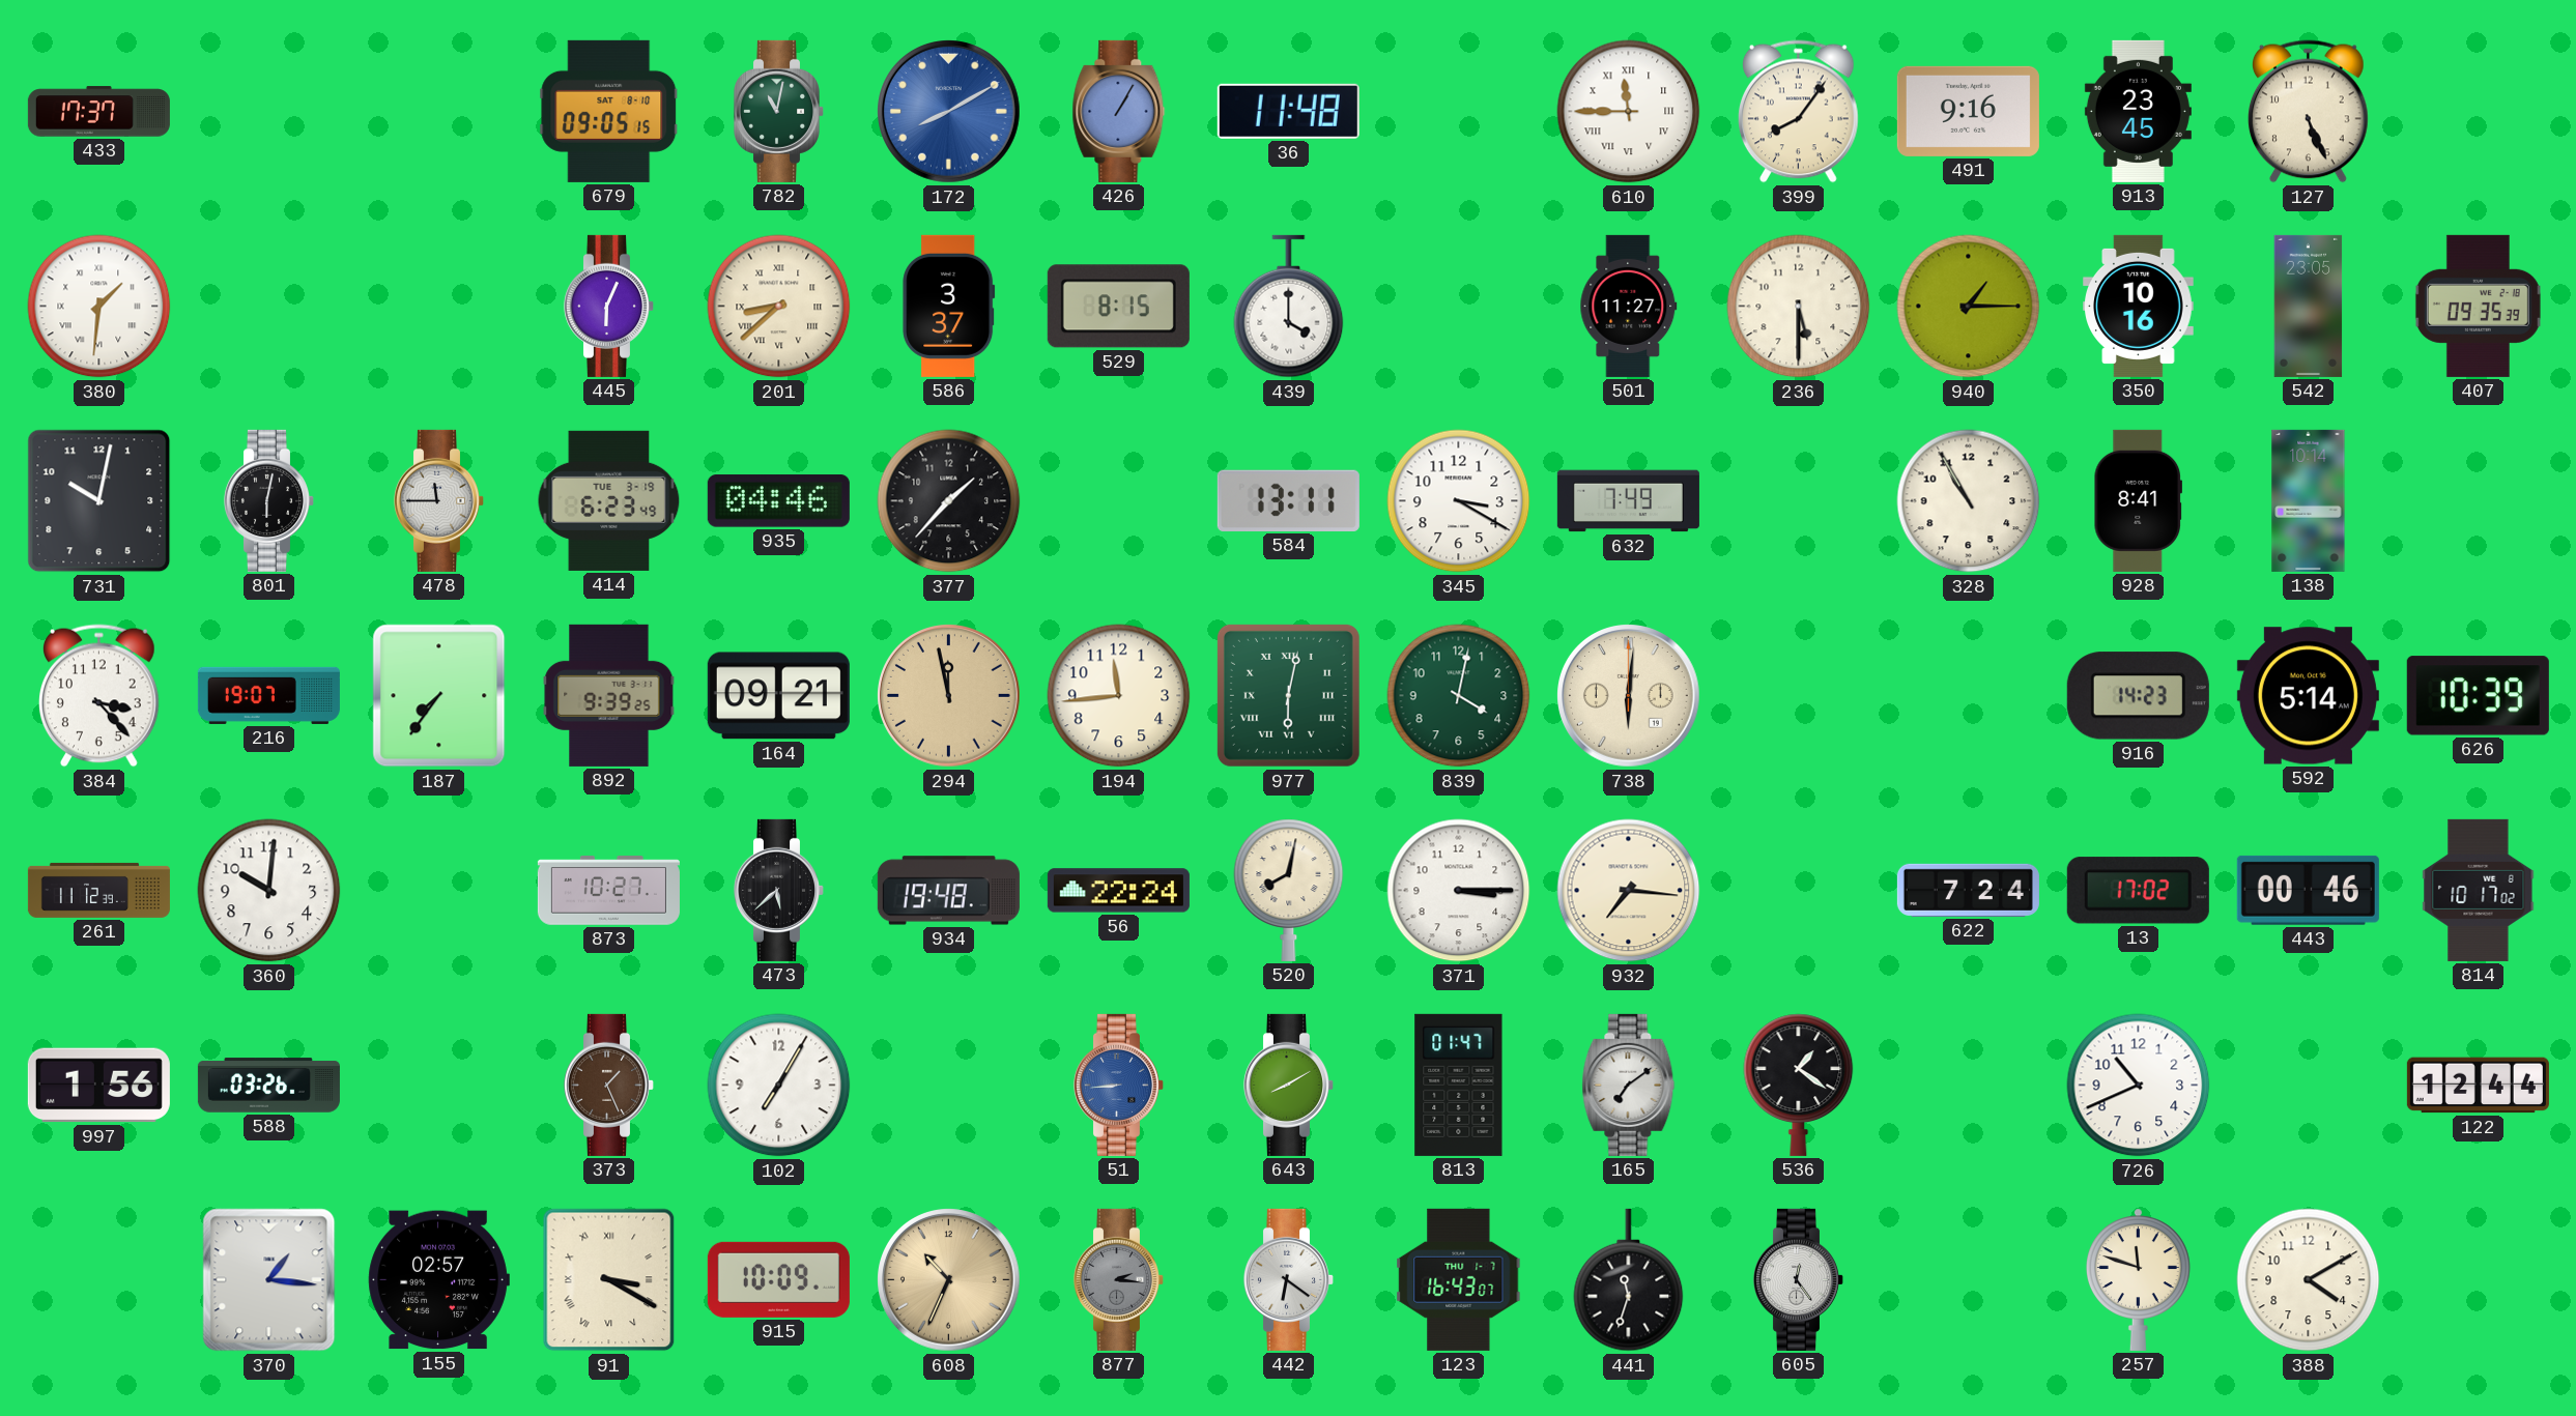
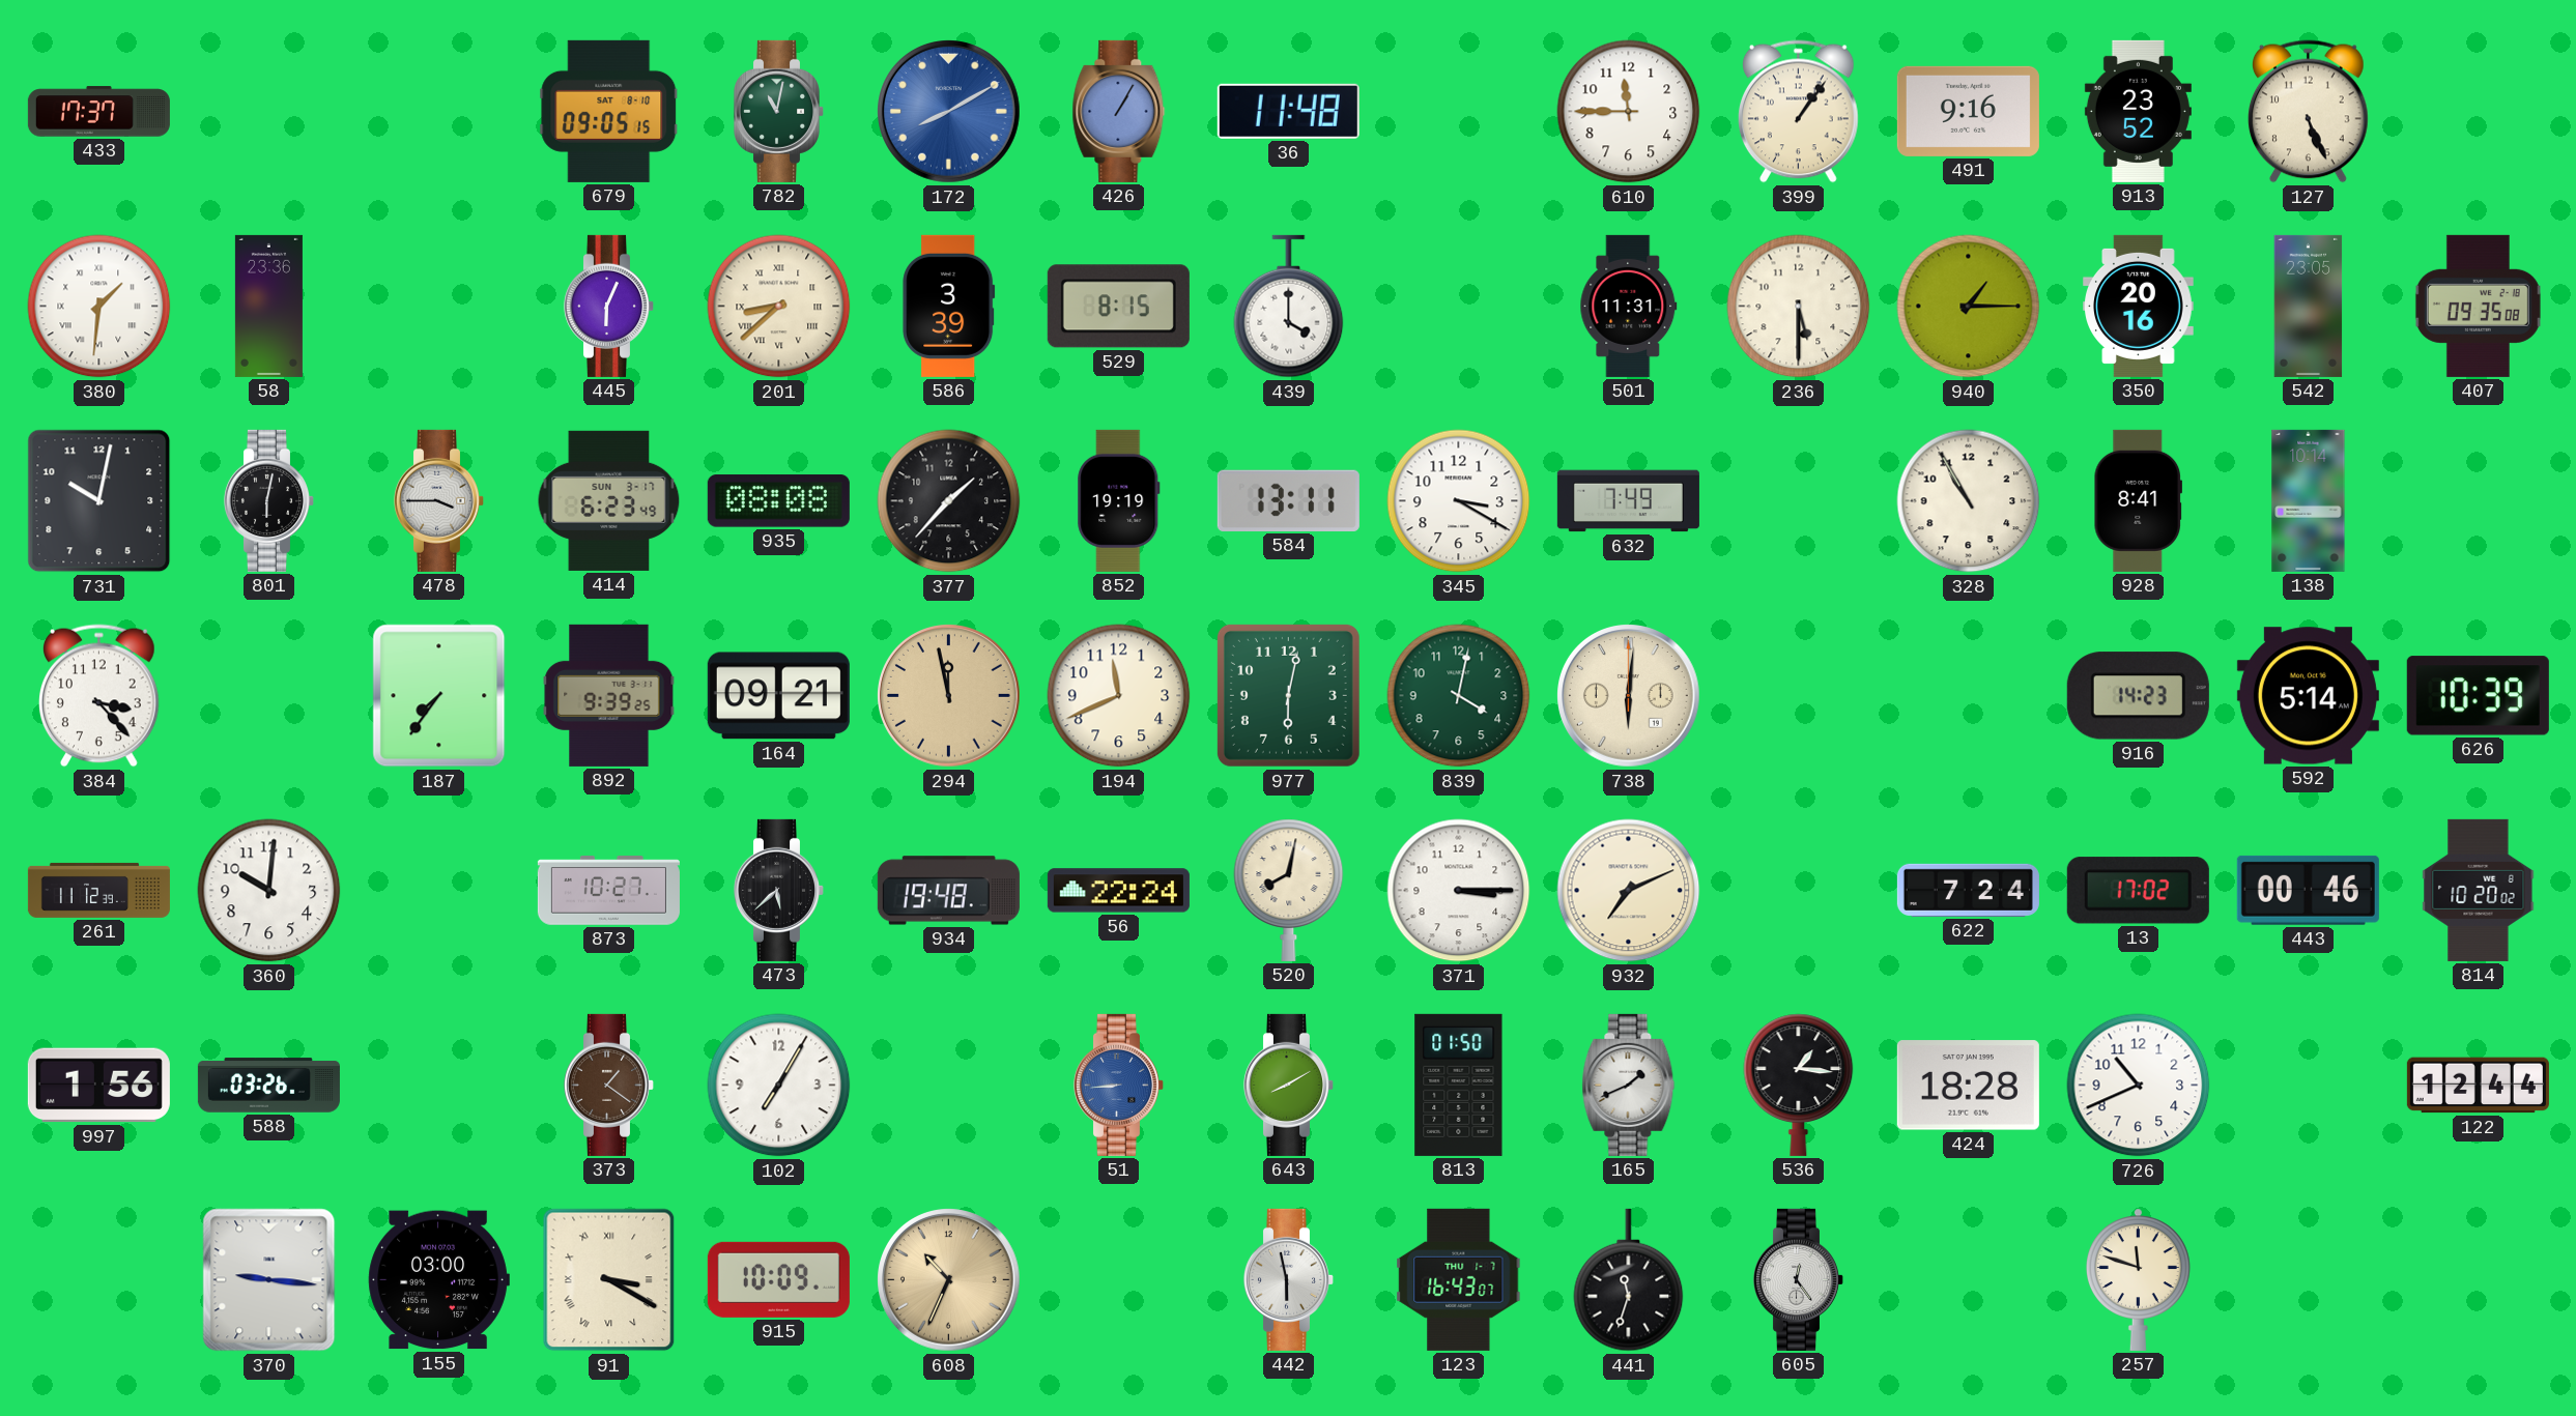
610 numerals: Roman -> Arabic (1629, 112)
399: 8:06 -> 1:06 (1798, 112)
913: 23:45 -> 23:52 (2138, 111)
58: none -> 23:36 (268, 306)
586: 3:37 -> 3:39 (949, 306)
501: 11:27 -> 11:31 (1629, 306)
350: 10:16 -> 20:16 (2139, 306)
407: 09:35:39 -> 09:35:08 (2478, 306)
478: 11:45 -> 3:45 (438, 500)
414 date: TUE 3-19 -> SUN 3-17 (609, 500)
935: 04:46 -> 08:08 (778, 501)
852: none -> 19:19 (1119, 500)
216: 19:07 -> none (268, 695)
194: 11:44 -> 11:41 (1119, 696)
977 numerals: Roman -> Arabic (1288, 695)
932: 7:16 -> 7:11 (1629, 891)
814: 10:17 -> 10:20 (2479, 890)
373: 1:26 -> 1:21 (608, 1085)
813: 01:47 -> 01:50 (1459, 1085)
165: 7:09 -> 1:41 (1629, 1085)
536: 1:21 -> 1:16 (1799, 1085)
424: none -> 18:28 (1968, 1086)
370: 1:16 -> 9:16 (269, 1280)
155: 02:57 -> 03:00 (438, 1280)
877: 2:16 -> none (1118, 1279)
442: 6:21 -> 5:58 (1288, 1279)
388: 4:10 -> none (2309, 1280)
